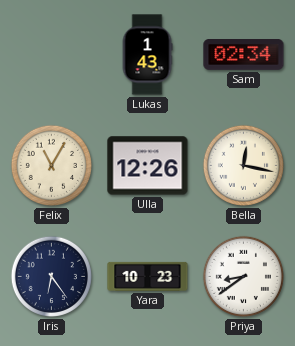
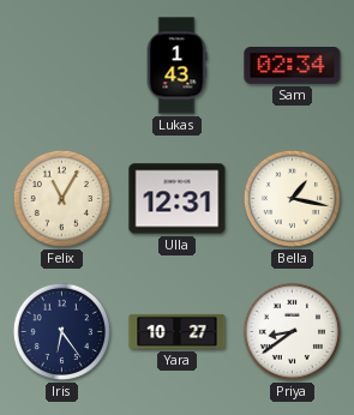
Ulla: 12:26 -> 12:31 (178, 199)
Bella: 12:17 -> 1:17 (292, 198)
Yara: 10:23 -> 10:27 (178, 331)
